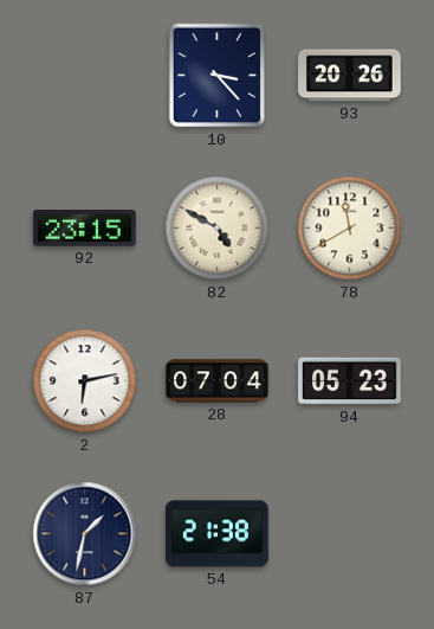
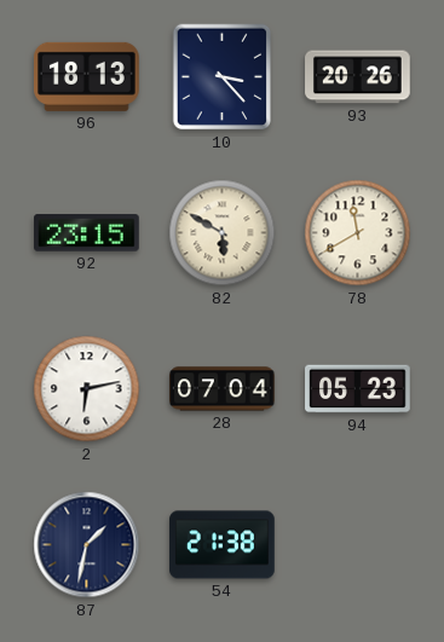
96: none -> 18:13 (87, 76)
82: 4:50 -> 5:50 (223, 233)
